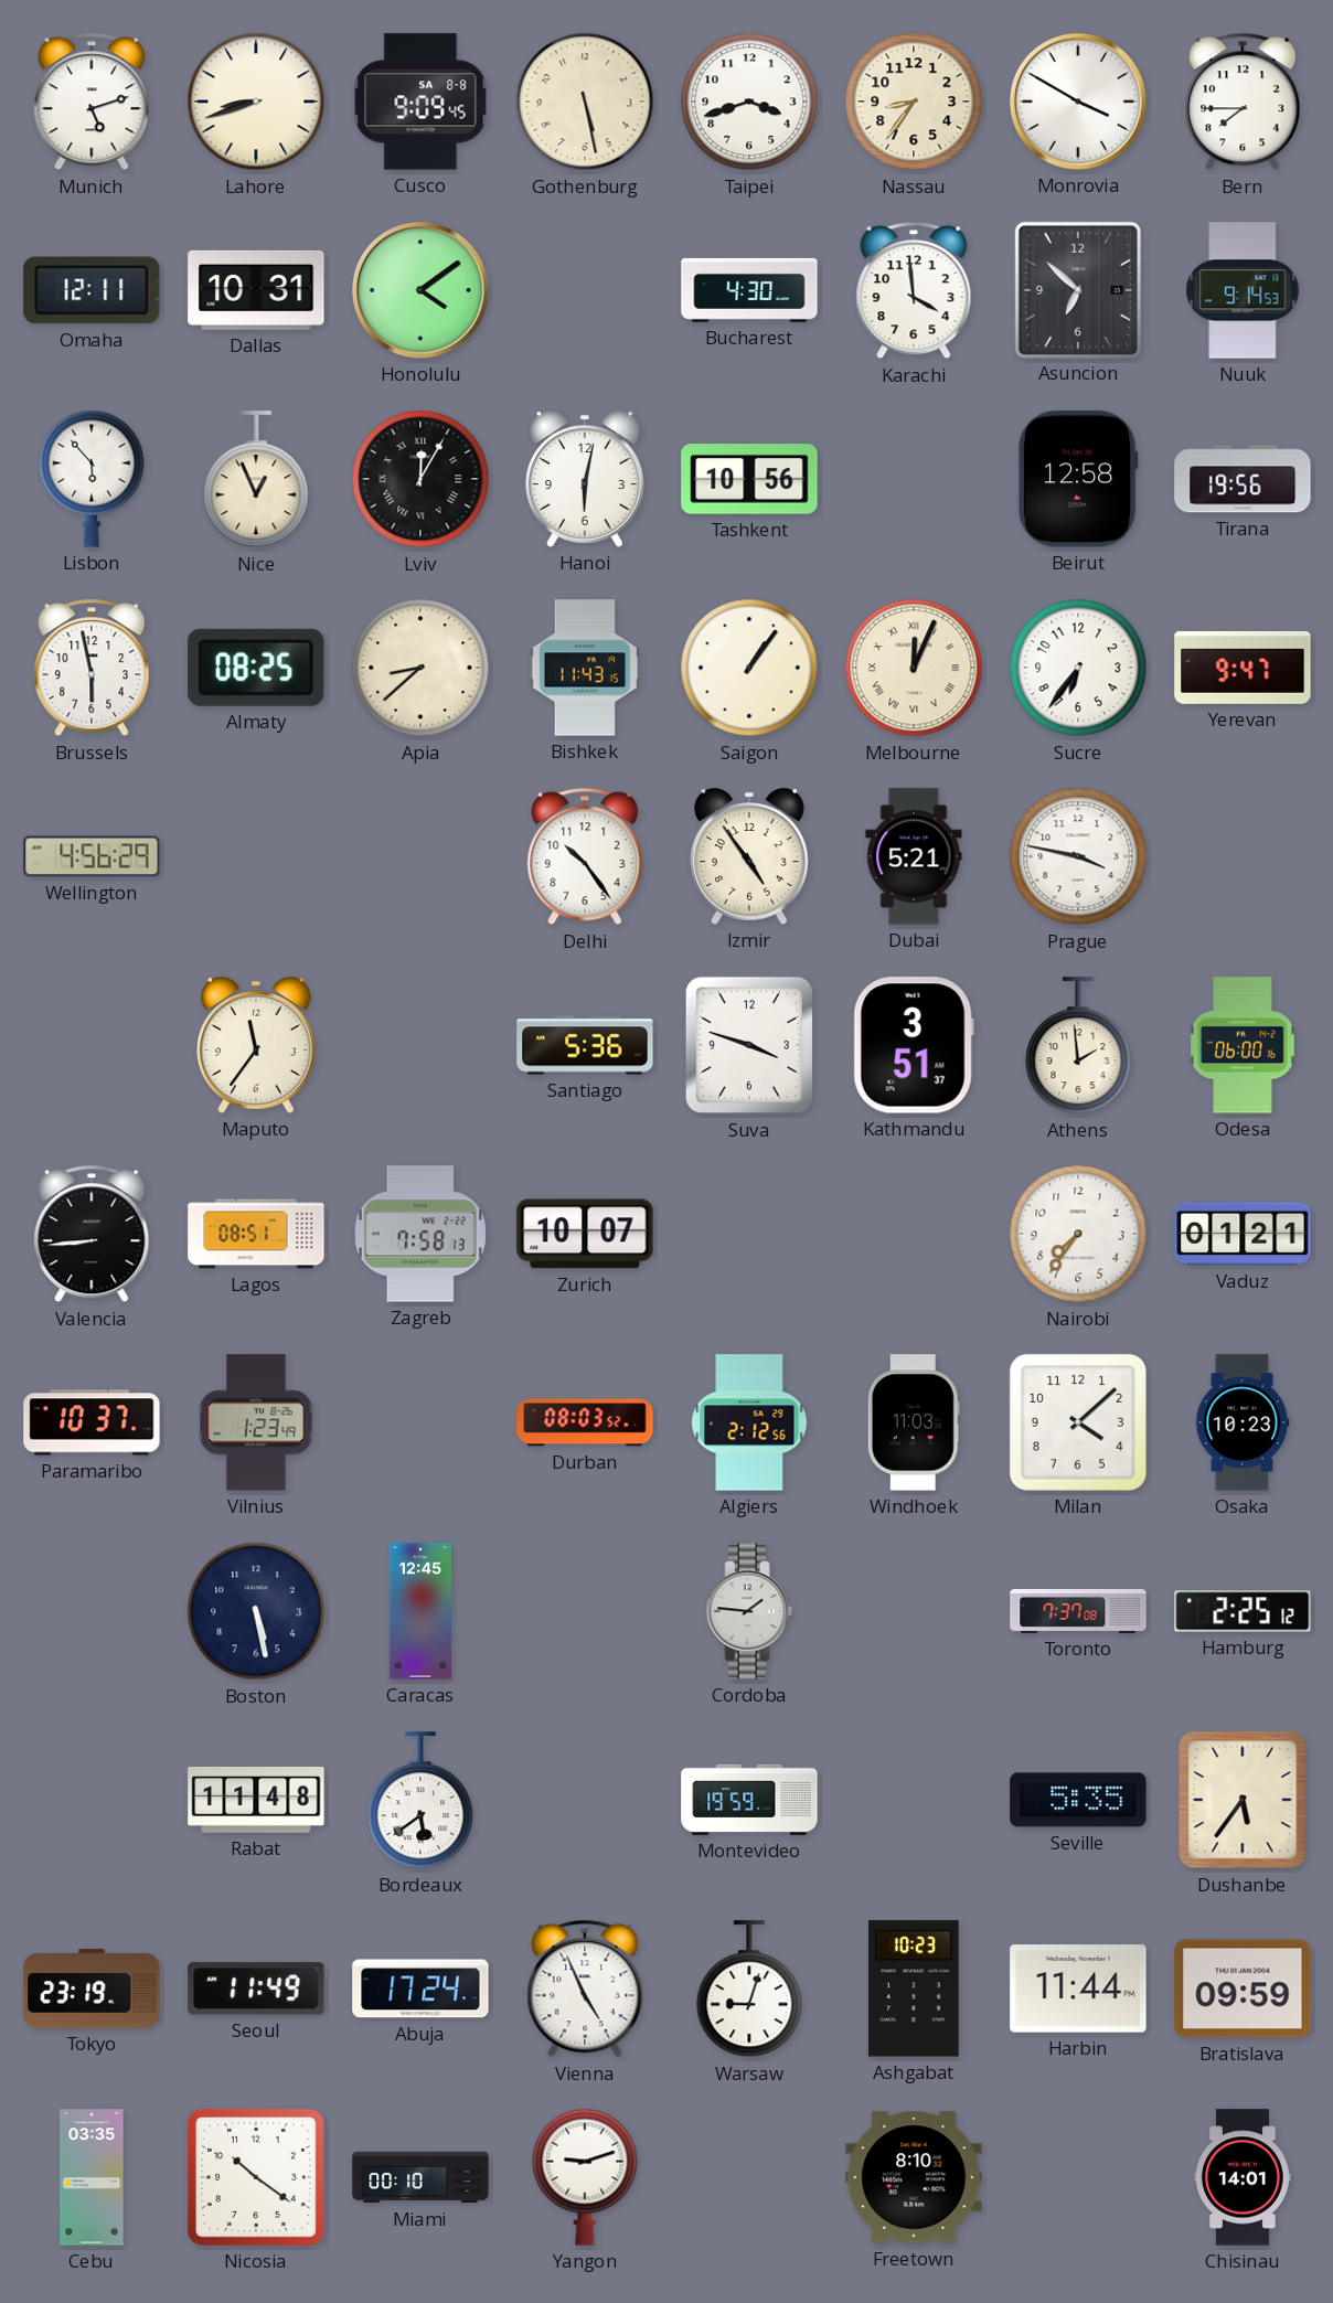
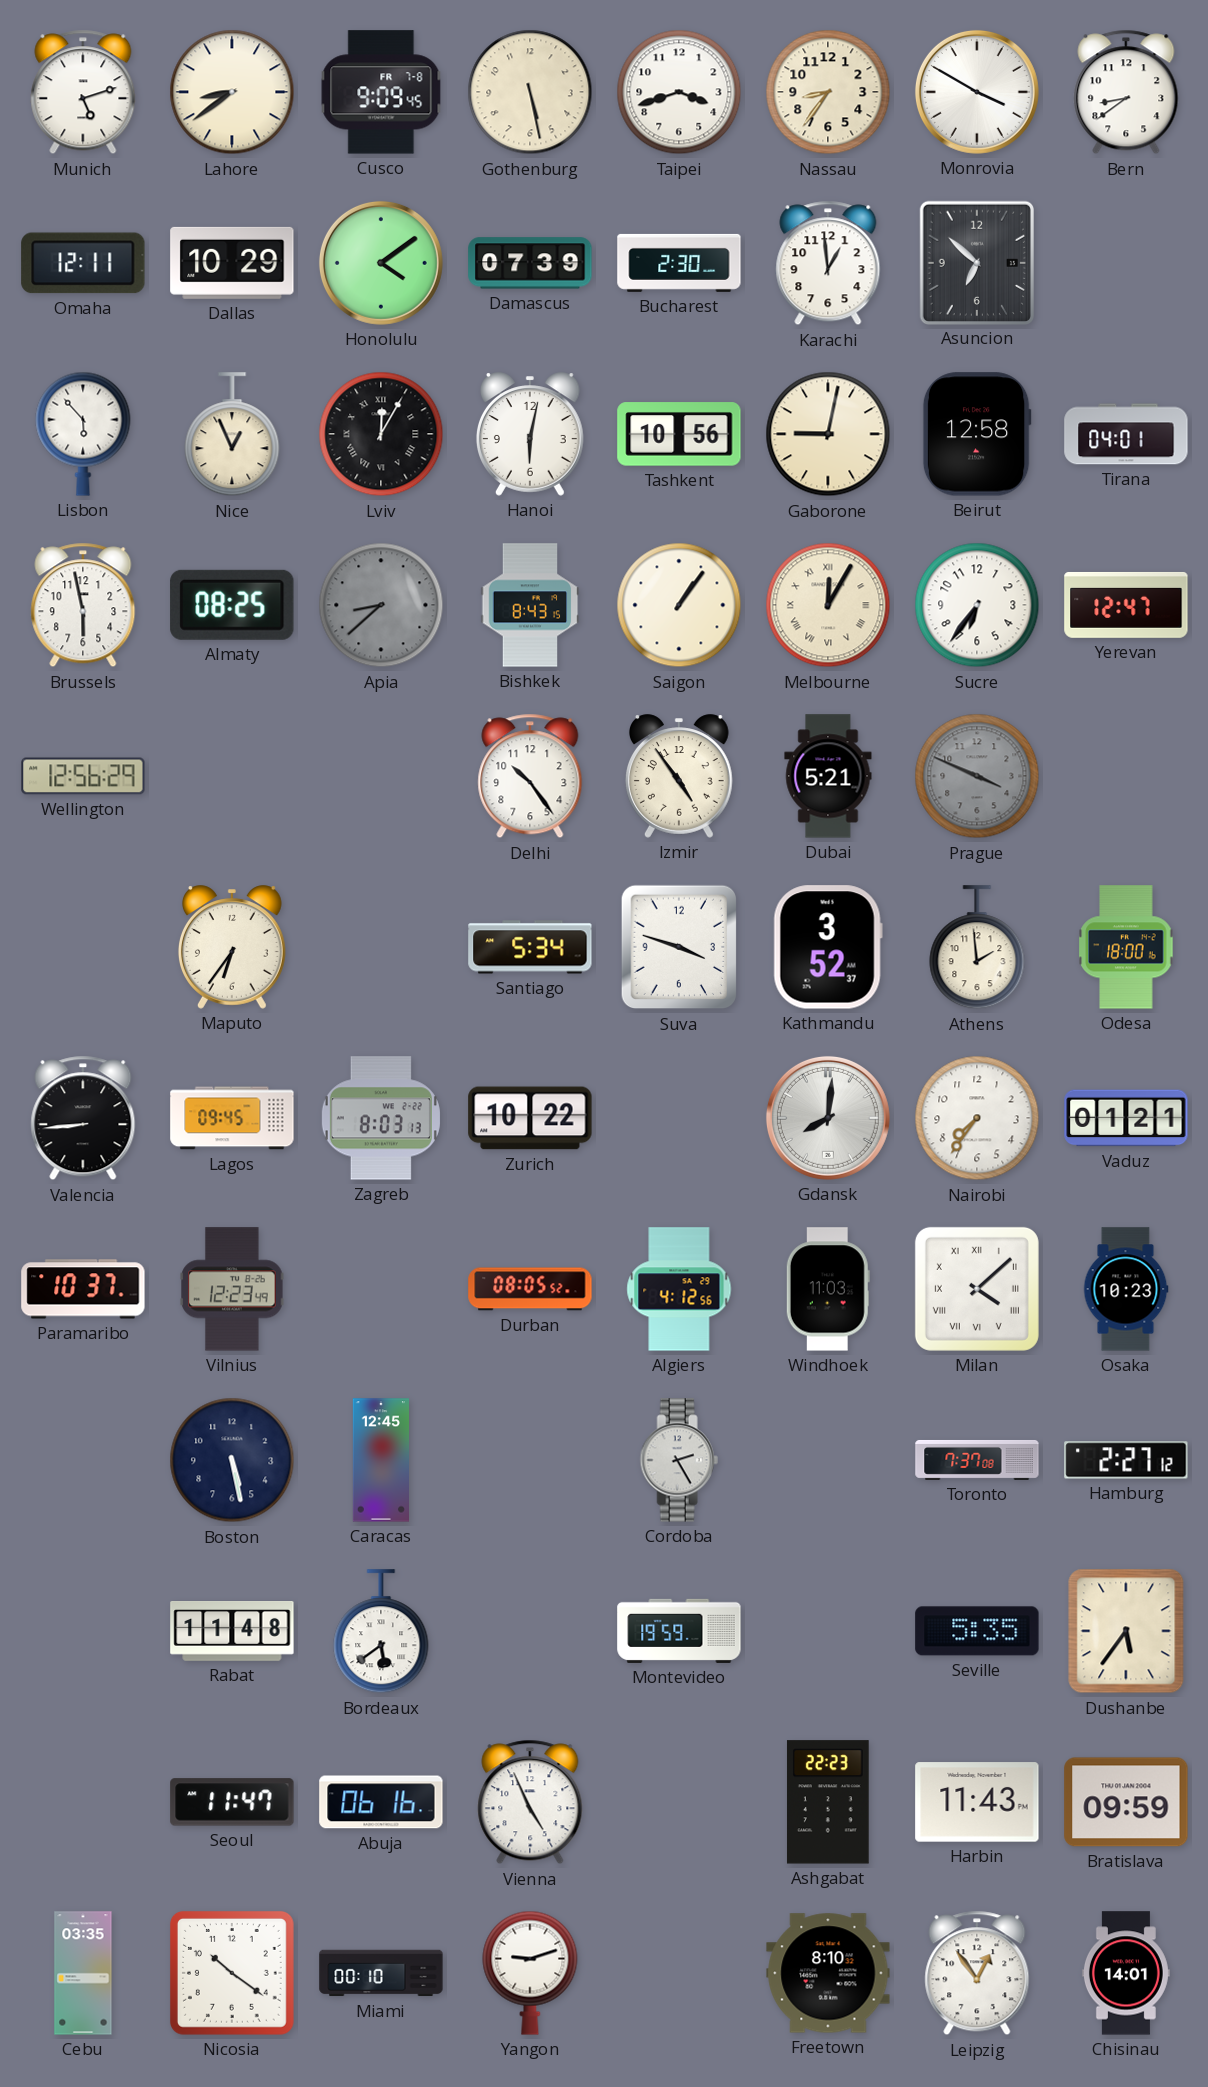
Lahore: 8:42 -> 8:39 (232, 92)
Cusco date: SA 8-8 -> FR 7-8 (381, 92)
Bern: 7:45 -> 8:39 (1126, 92)
Dallas: 10:31 -> 10:29 (232, 263)
Damascus: none -> 07:39 (530, 263)
Bucharest: 4:30 -> 2:30 (679, 263)
Karachi: 3:59 -> 12:59 (828, 263)
Nuuk: 9:14 -> none (1243, 290)
Gaborone: none -> 9:02 (828, 434)
Tirana: 19:56 -> 04:01 (1126, 434)
Apia dial: cream -> grey (381, 605)
Bishkek: 11:43 -> 8:43 (530, 605)
Melbourne: 12:04 -> 12:05 (828, 605)
Yerevan: 9:47 -> 12:47 (1126, 605)
Wellington: 4:56 -> 12:56 (83, 776)
Prague: 3:47 -> 3:49 (977, 776)
Prague dial: white -> grey (977, 776)
Maputo: 11:36 -> 6:36 (232, 947)
Santiago: 5:36 -> 5:34 (530, 947)
Kathmandu: 3:51 -> 3:52 (828, 947)
Odesa: 06:00 -> 18:00 (1126, 947)
Lagos: 08:51 -> 09:45 (232, 1118)
Zagreb: 7:58 -> 8:03 (381, 1118)
Zurich: 10:07 -> 10:22 (530, 1118)
Gdansk: none -> 8:01 (828, 1118)
Vilnius: 1:23 -> 12:23 (232, 1289)
Durban: 08:03 -> 08:05 (530, 1289)
Algiers: 2:12 -> 4:12 (679, 1289)
Milan numerals: Arabic -> Roman (977, 1289)
Cordoba: 1:46 -> 2:25 (679, 1460)
Hamburg: 2:25 -> 2:27 (1126, 1460)
Tokyo: 23:19 -> none (92, 1989)
Seoul: 11:49 -> 11:47 (232, 1802)
Abuja: 17:24 -> 06:16 (381, 1802)
Warsaw: 9:03 -> none (749, 1990)
Ashgabat: 10:23 -> 22:23 (828, 1802)
Harbin: 11:44 -> 11:43 (977, 1802)
Leipzig: none -> 12:54 (977, 1973)
